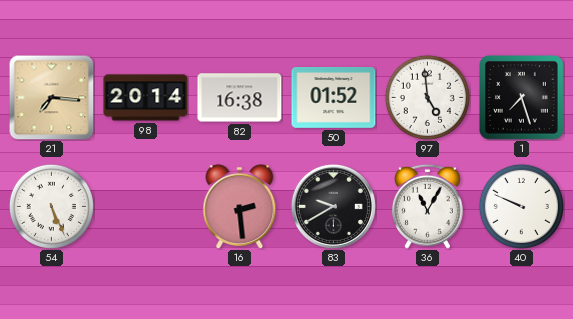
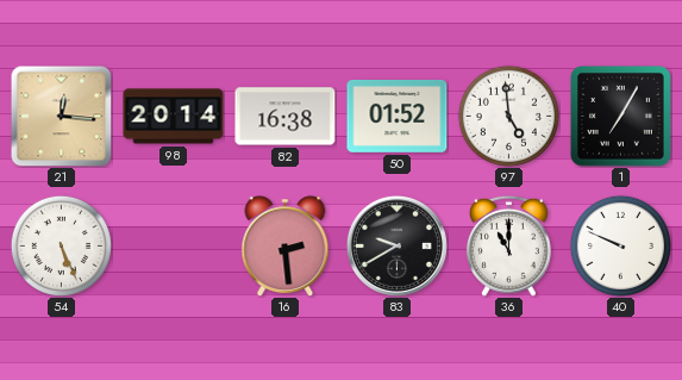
21: 7:16 -> 12:16 (61, 116)
1: 7:27 -> 7:05 (621, 117)
36: 11:05 -> 11:00 (508, 245)
